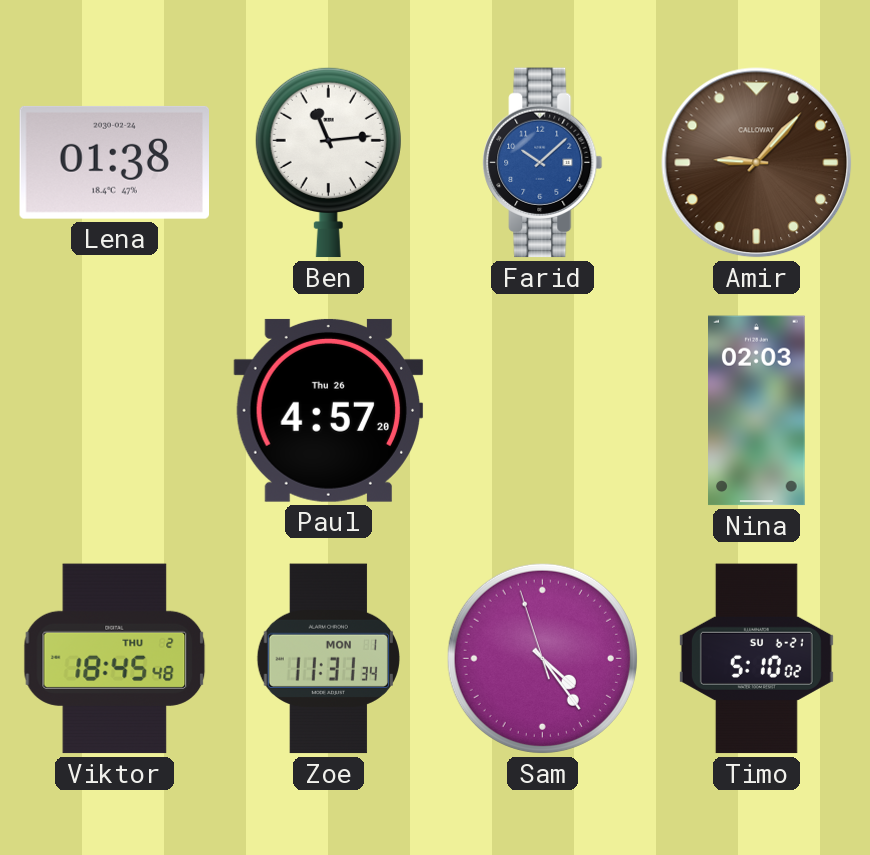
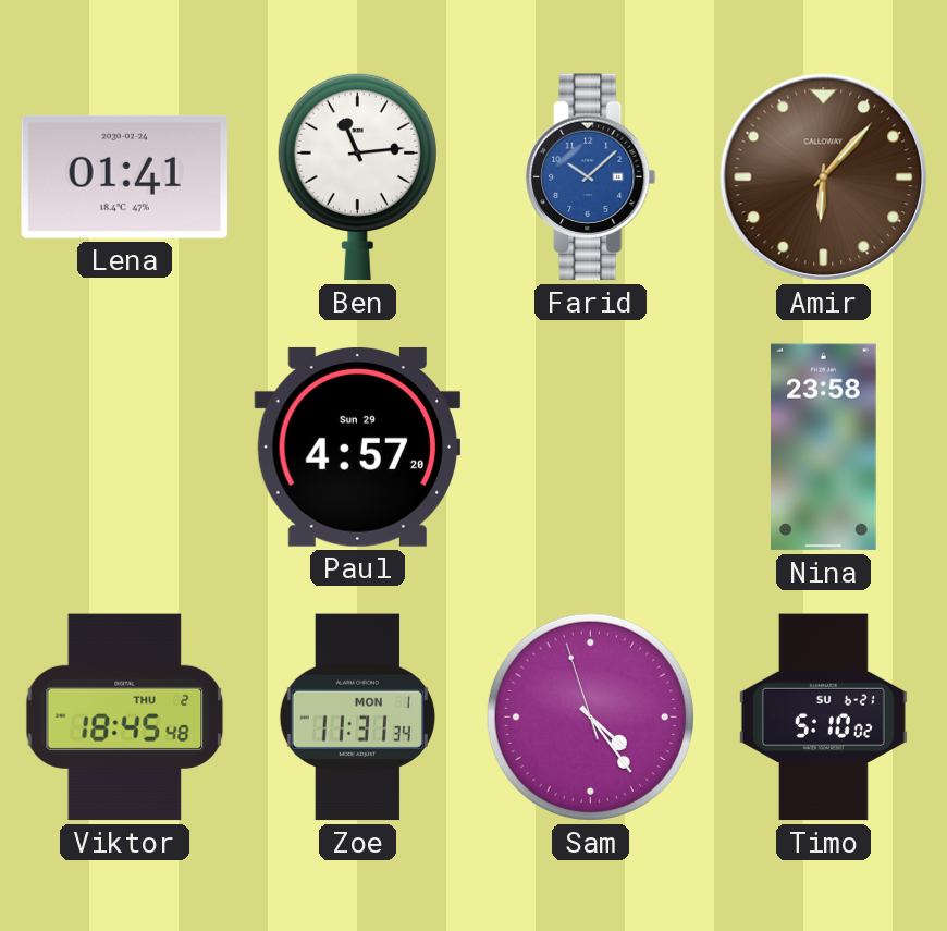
Lena: 01:38 -> 01:41 (124, 176)
Amir: 9:07 -> 6:07 (824, 177)
Paul date: Thu 26 -> Sun 29 (358, 446)
Nina: 02:03 -> 23:58 (824, 448)
